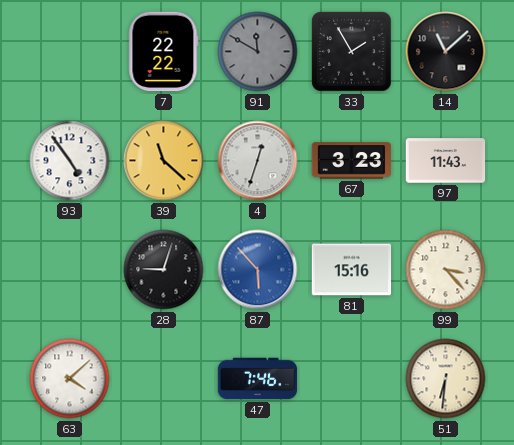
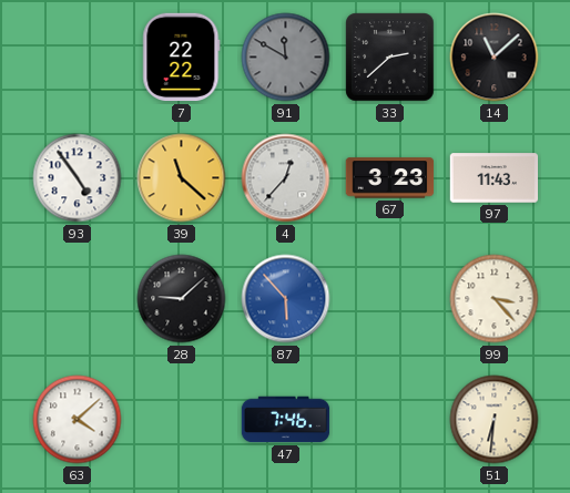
33: 1:55 -> 2:38 (390, 58)
4: 12:33 -> 12:37 (286, 178)
28: 9:03 -> 9:08 (182, 299)
81: 15:16 -> none (352, 270)
